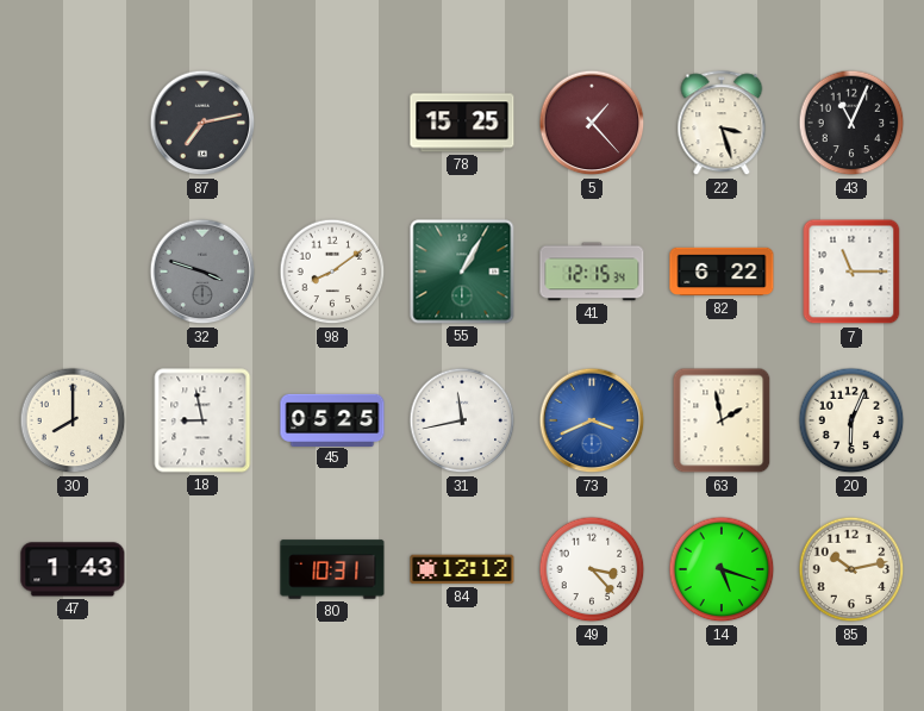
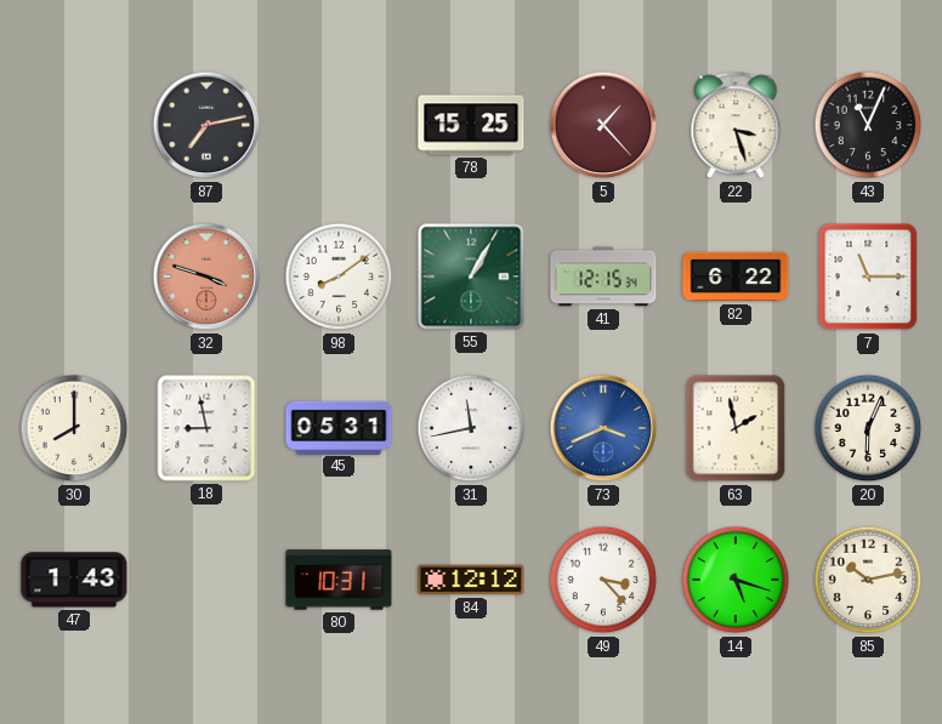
32 dial: grey -> salmon (206, 277)
45: 05:25 -> 05:31 (339, 427)
